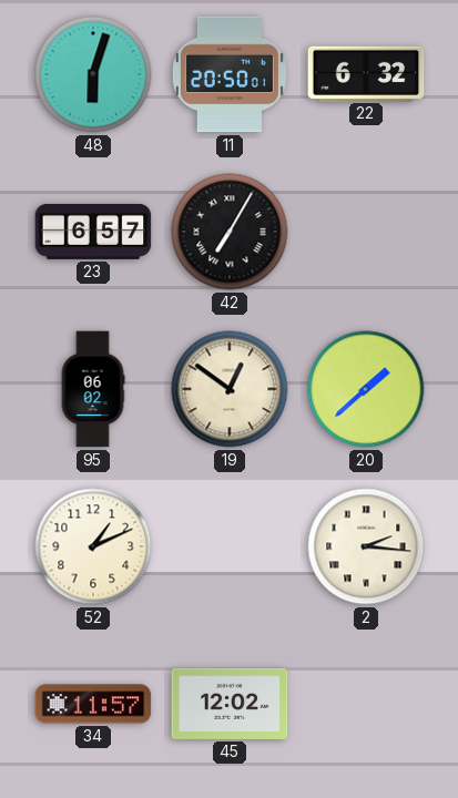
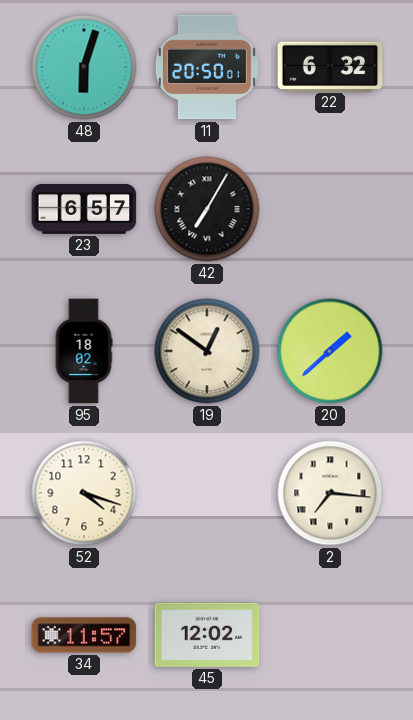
95: 06:02 -> 18:02 (84, 351)
52: 1:11 -> 4:18 (84, 493)
2: 2:16 -> 7:16 (330, 493)
